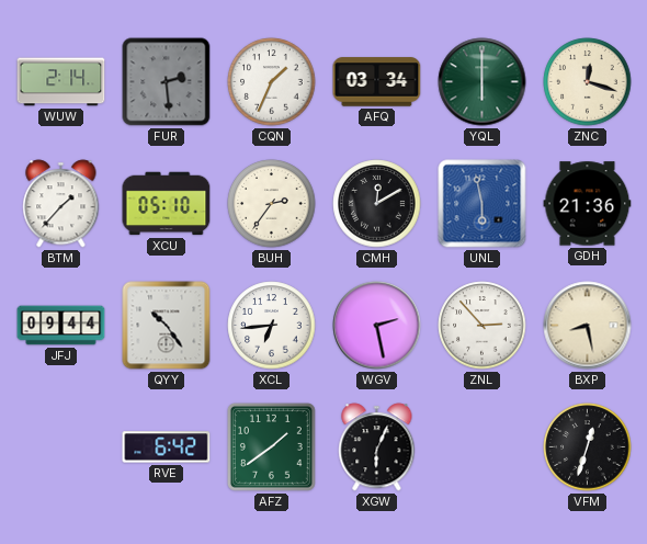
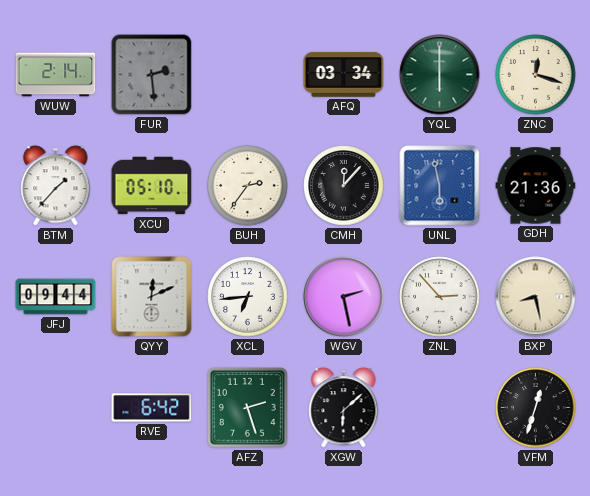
CQN: 1:34 -> none (272, 82)
CMH: 12:10 -> 12:07 (344, 186)
QYY: 10:24 -> 12:11 (152, 297)
AFZ: 1:39 -> 2:27 (247, 407)
XGW: 6:04 -> 6:08 (344, 408)
